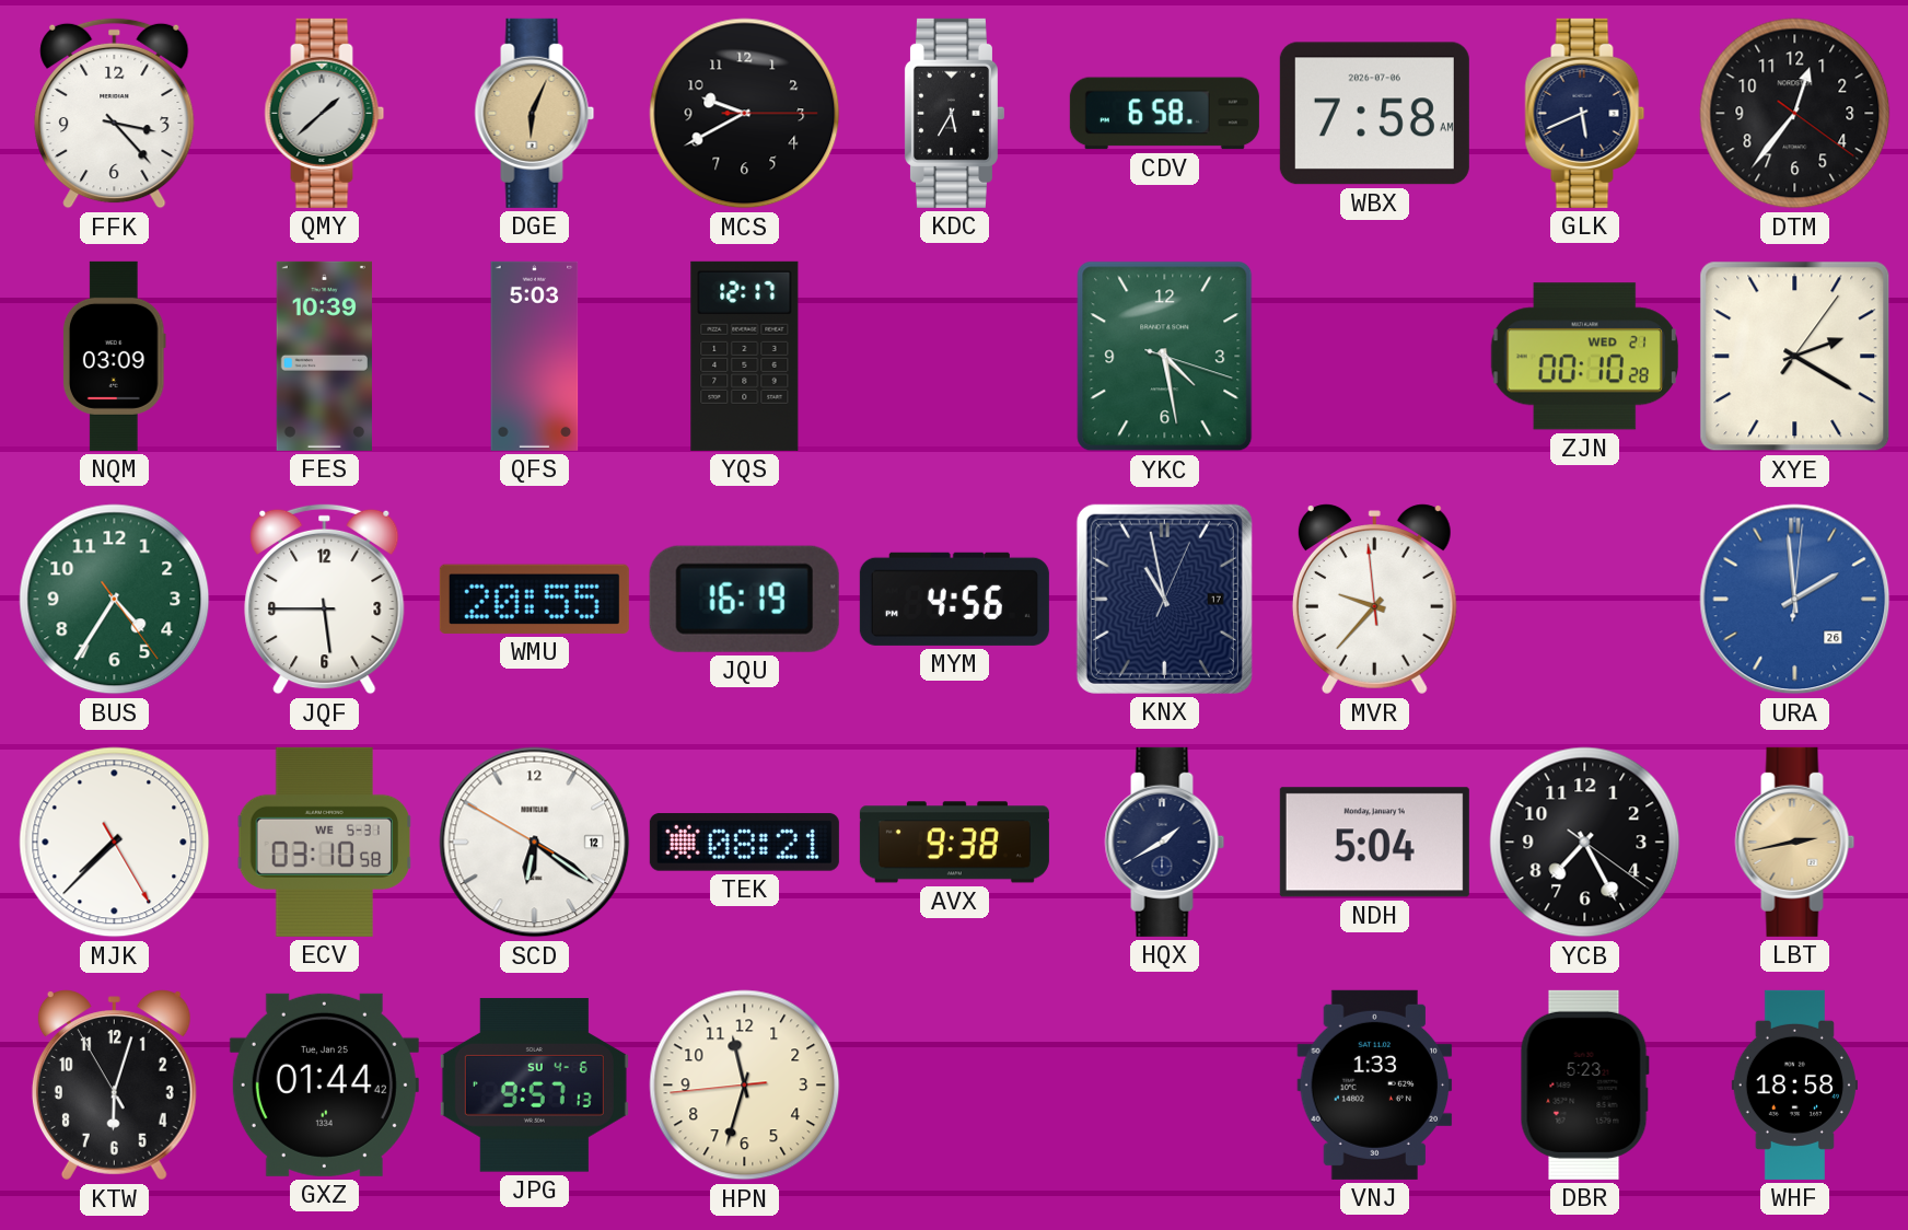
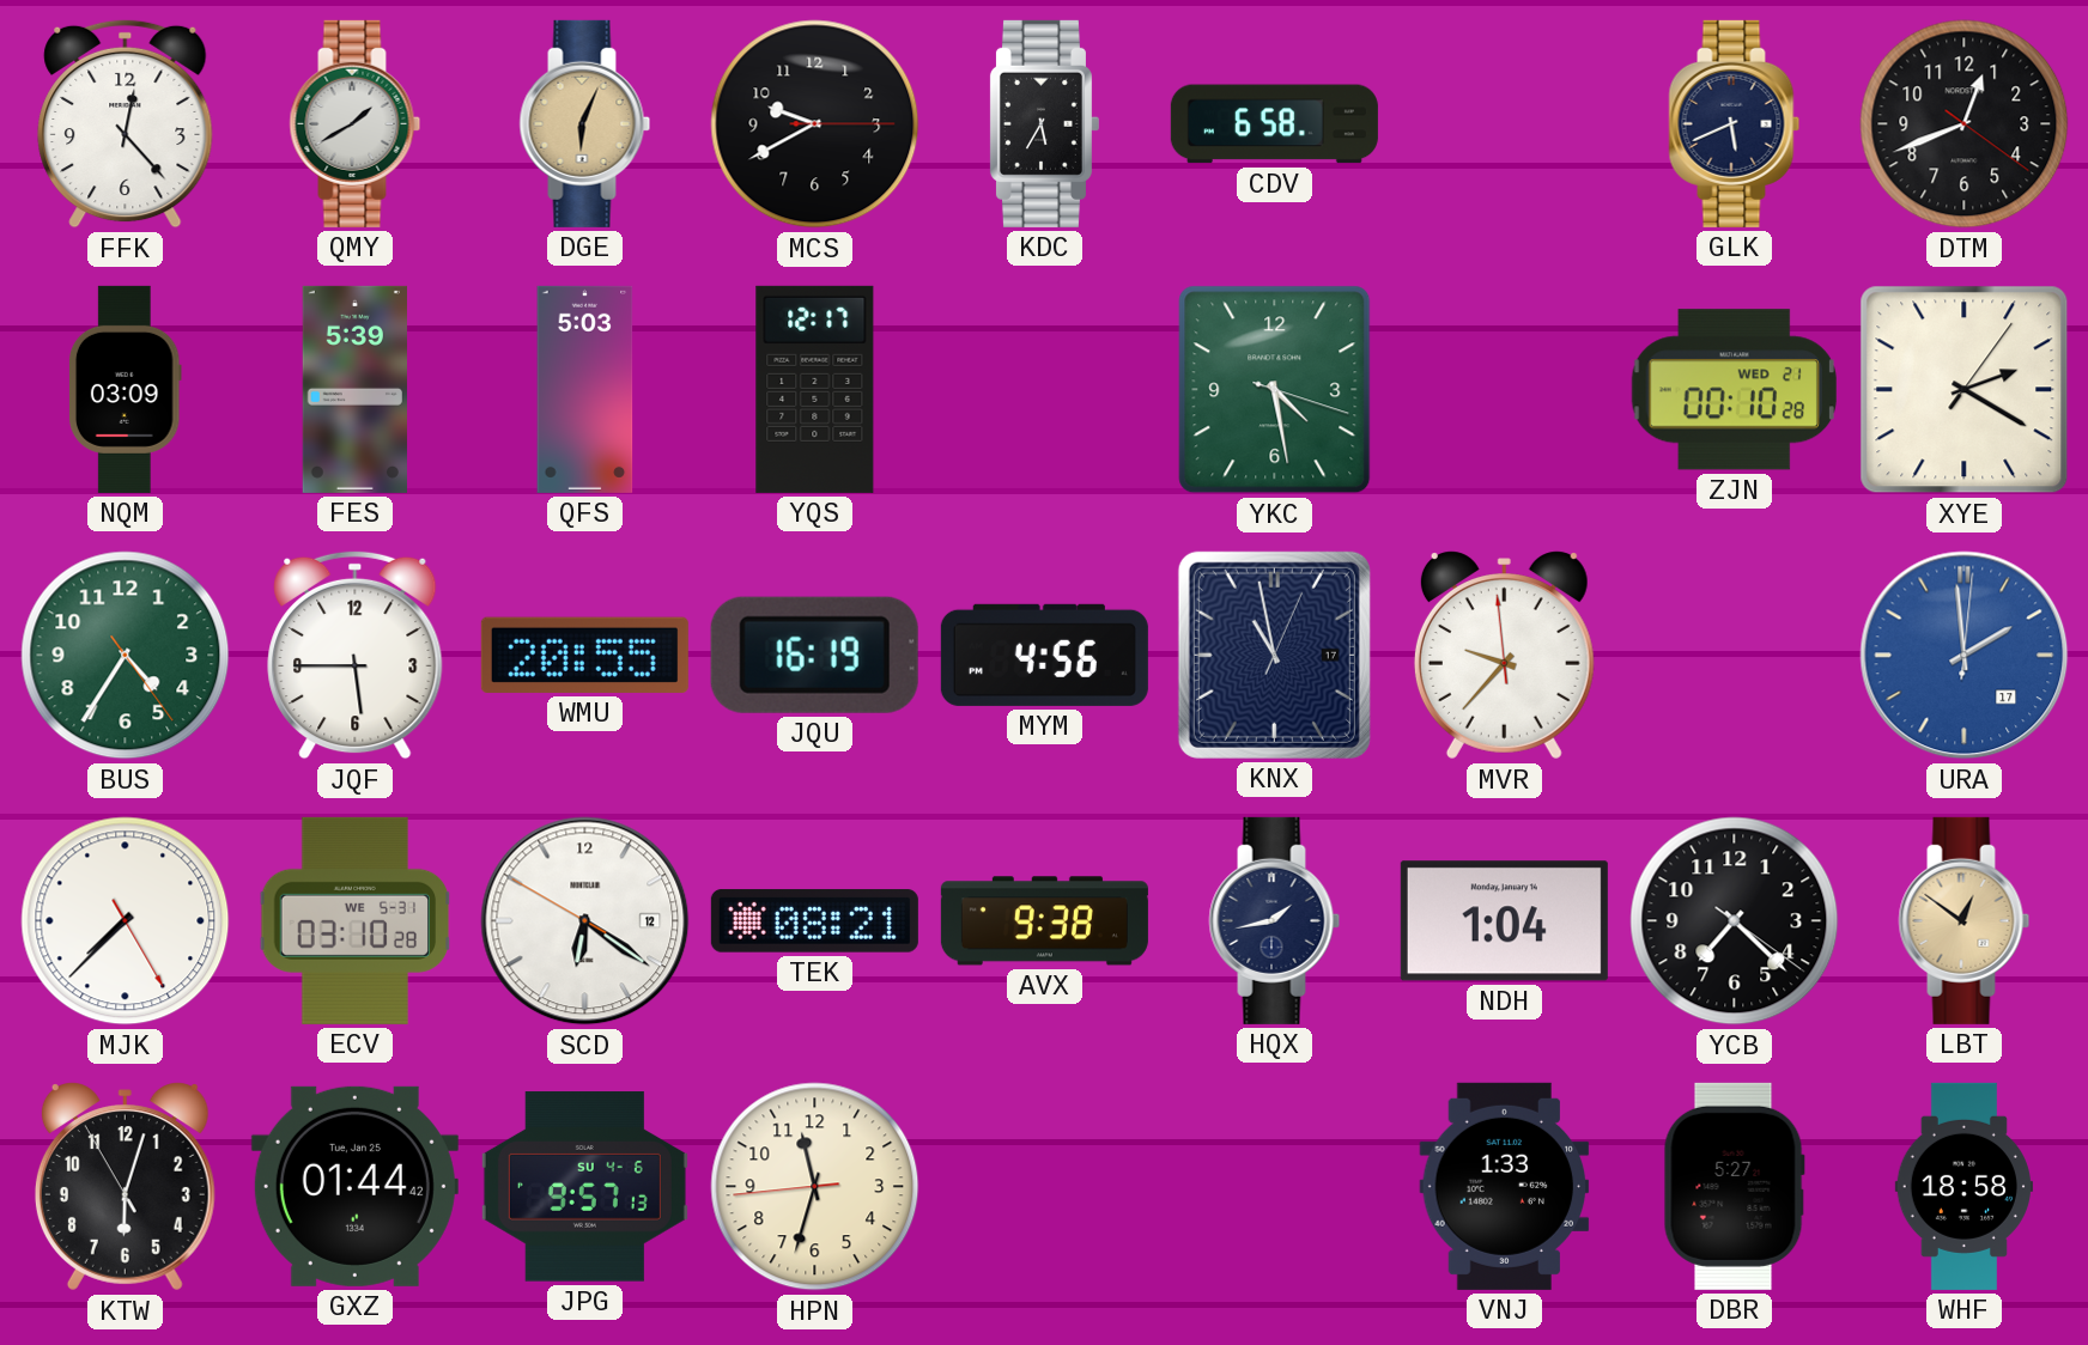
FFK: 3:23 -> 12:23 (126, 123)
QMY: 1:38 -> 1:40 (356, 123)
WBX: 7:58 -> none (1374, 114)
DTM: 12:36 -> 12:41 (1965, 124)
FES: 10:39 -> 5:39 (354, 389)
URA date: 26 -> 17 (1965, 656)
ECV: 03:10:58 -> 03:10:28 (356, 920)
HQX: 1:40 -> 1:43 (1275, 920)
NDH: 5:04 -> 1:04 (1504, 921)
YCB: 7:25 -> 7:22 (1735, 921)
LBT: 2:43 -> 12:51 (1965, 920)
DBR: 5:23 -> 5:27 (1734, 1186)
